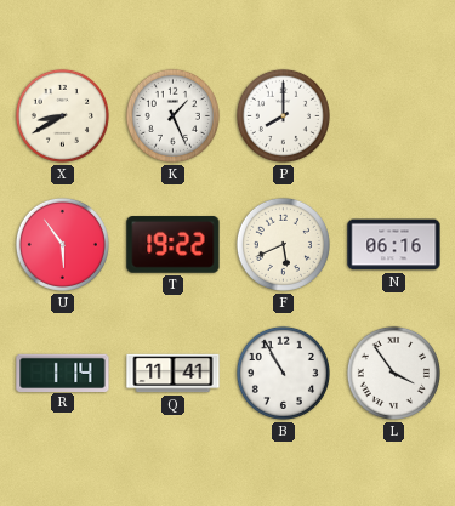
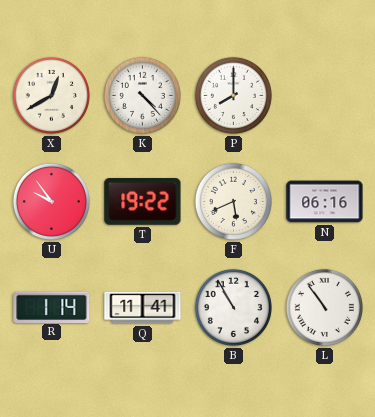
X: 8:40 -> 12:40 (51, 95)
K: 1:26 -> 4:23 (142, 95)
U: 5:54 -> 9:54 (51, 201)
L: 3:54 -> 10:54 (324, 307)
